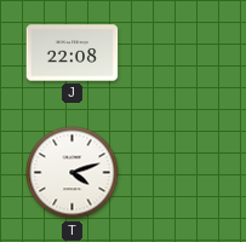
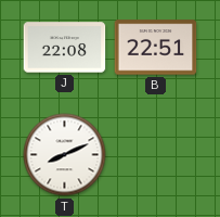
B: none -> 22:51 (156, 48)
T: 4:12 -> 8:11 (65, 155)
